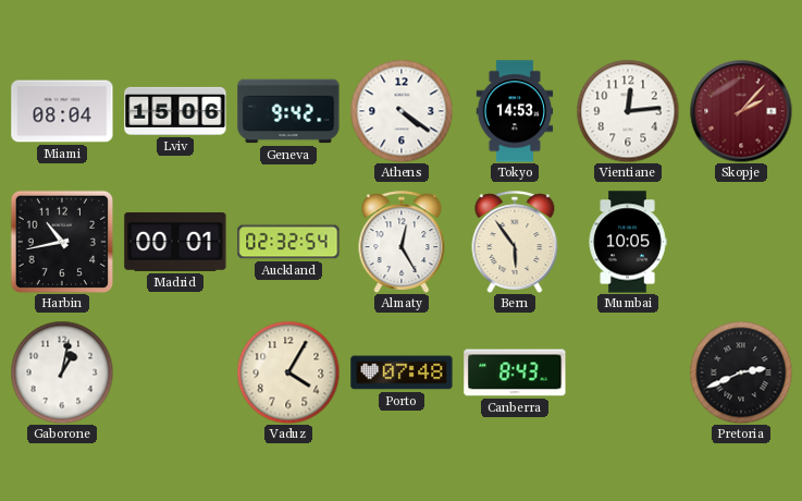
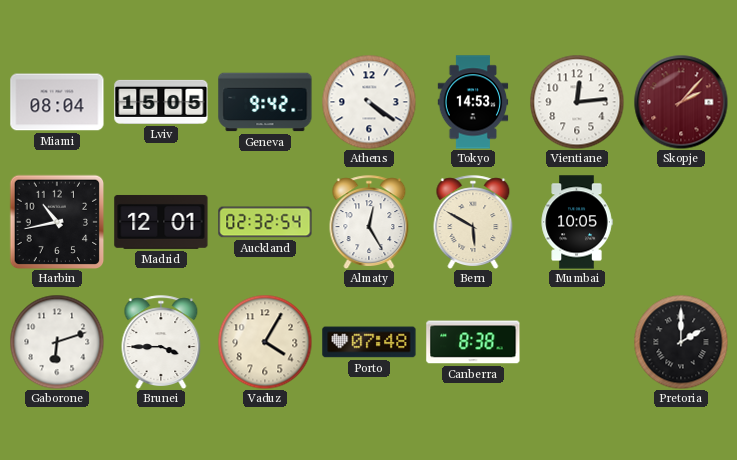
Lviv: 15:06 -> 15:05 (161, 102)
Madrid: 00:01 -> 12:01 (161, 222)
Bern: 5:54 -> 5:50 (473, 222)
Gaborone: 1:02 -> 6:12 (57, 342)
Brunei: none -> 3:45 (161, 342)
Canberra: 8:43 -> 8:38 (473, 342)
Pretoria: 2:41 -> 2:00 (681, 342)
